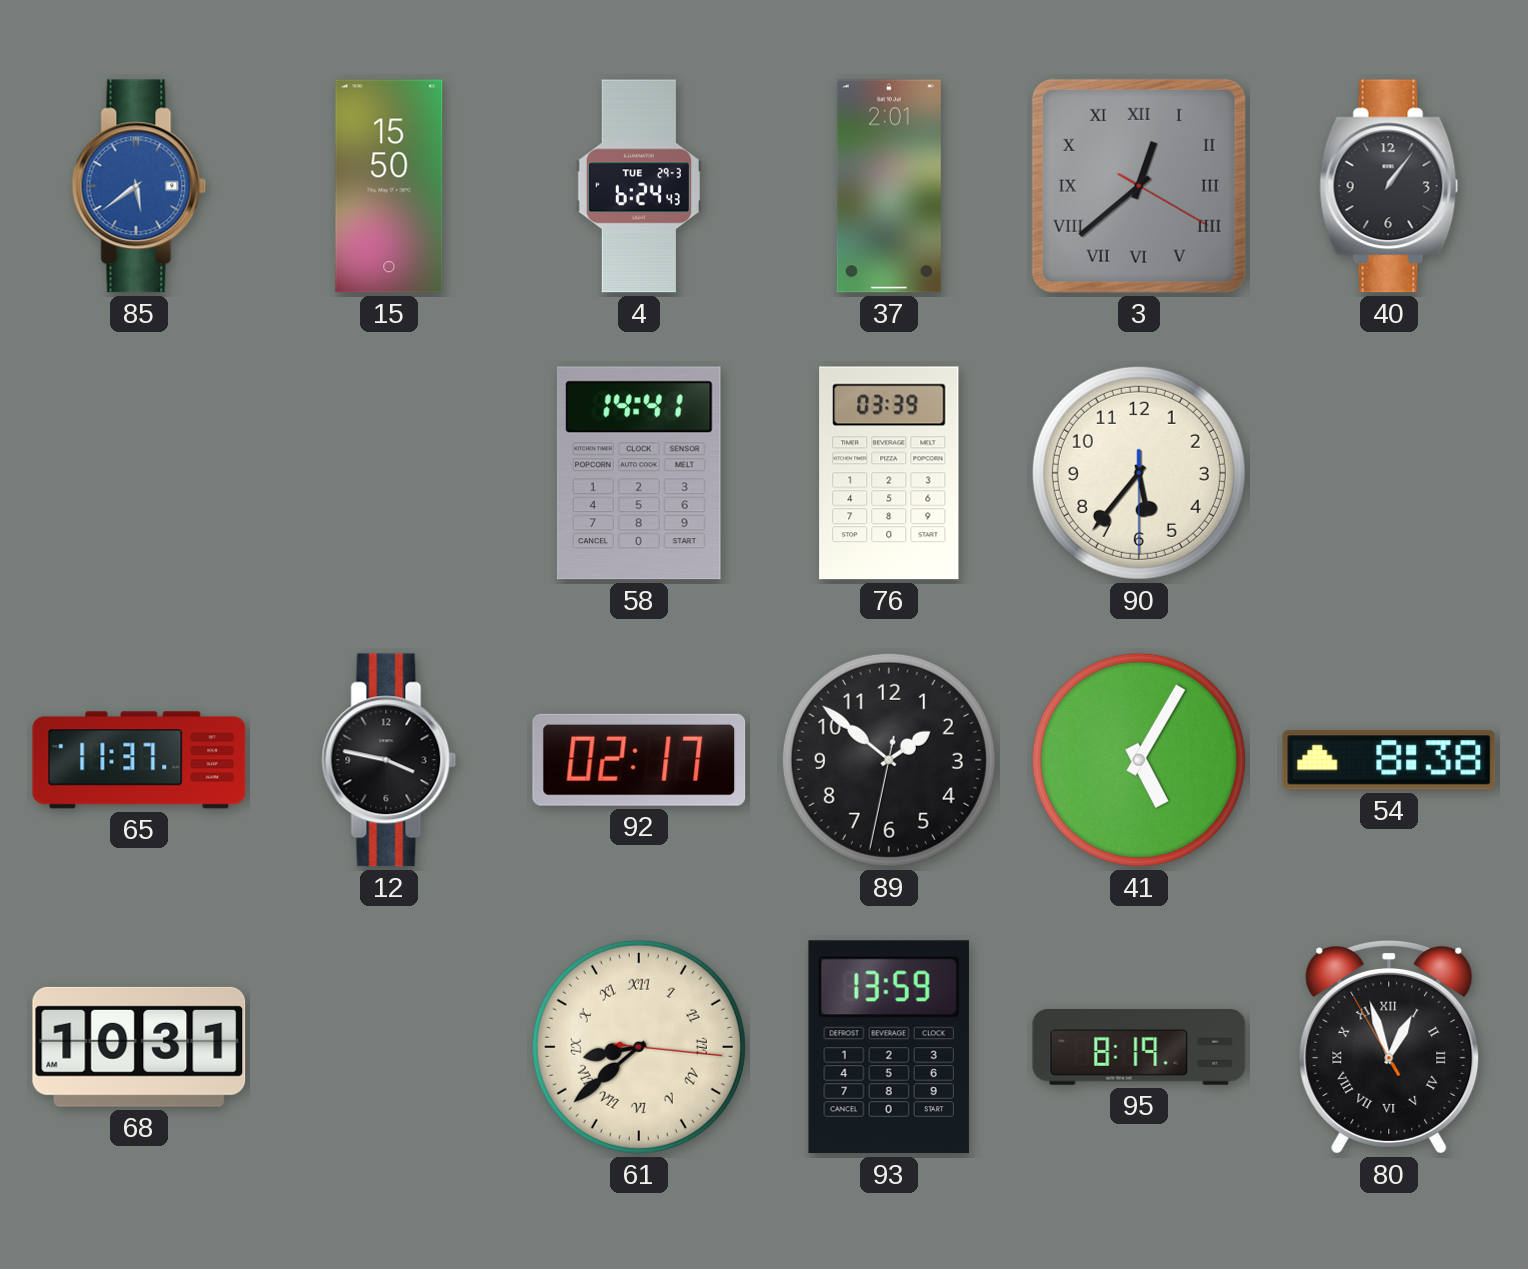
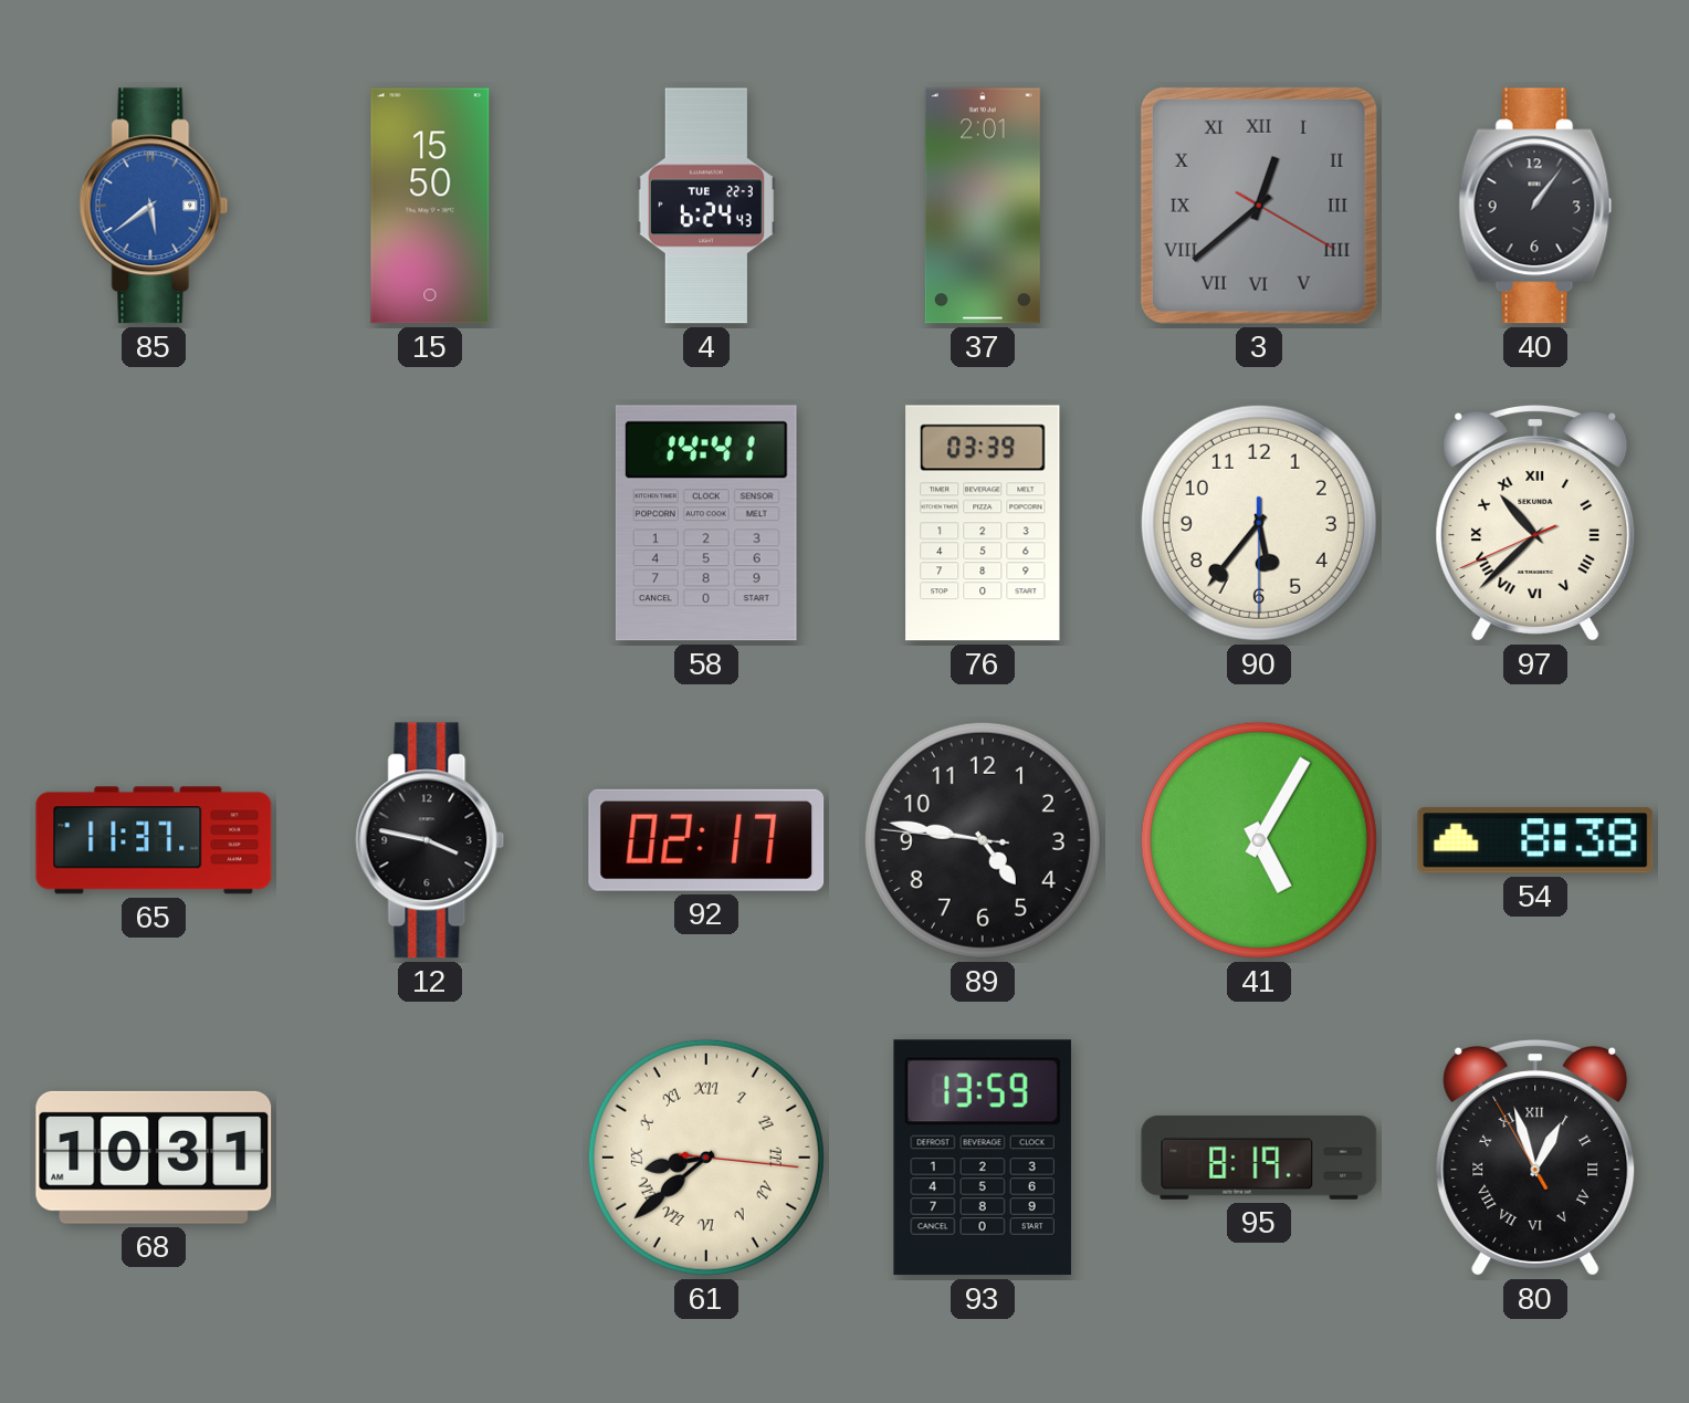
4 date: TUE 29-3 -> TUE 22-3 (706, 206)
97: none -> 10:37 (1535, 523)
89: 1:51 -> 4:46 (983, 840)
